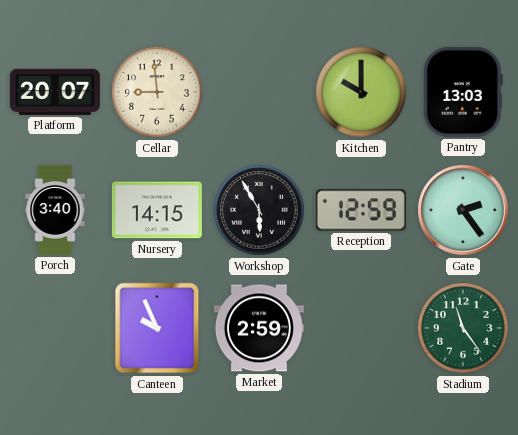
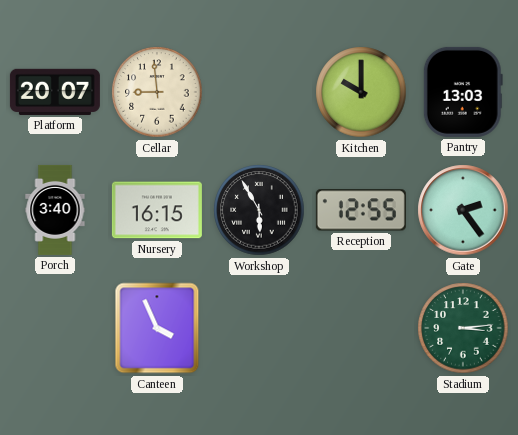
Nursery: 14:15 -> 16:15 (157, 210)
Reception: 12:59 -> 12:55 (361, 210)
Canteen: 9:56 -> 3:56 (157, 328)
Market: 2:59 -> none (259, 328)
Stadium: 11:24 -> 3:14 (463, 328)
